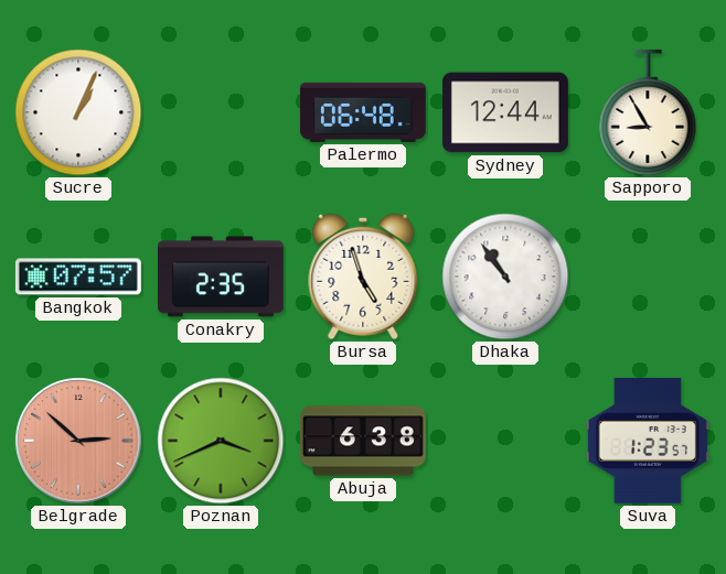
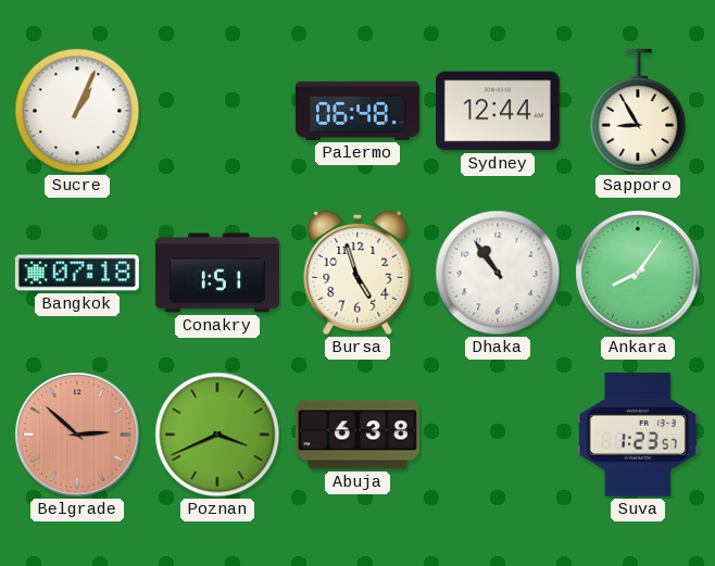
Bangkok: 07:57 -> 07:18 (77, 273)
Conakry: 2:35 -> 1:51 (217, 273)
Ankara: none -> 8:06 (638, 273)
